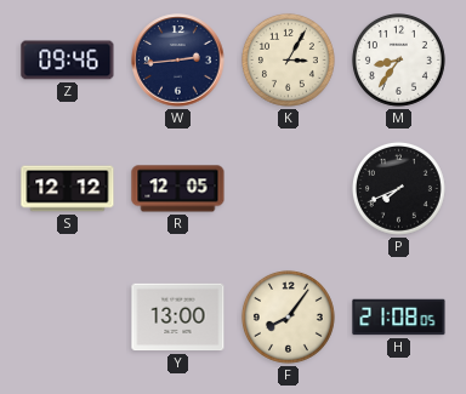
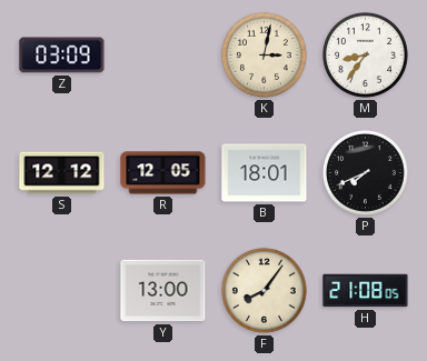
Z: 09:46 -> 03:09 (62, 56)
W: 2:44 -> none (178, 61)
K: 3:05 -> 3:02 (264, 54)
B: none -> 18:01 (265, 173)
